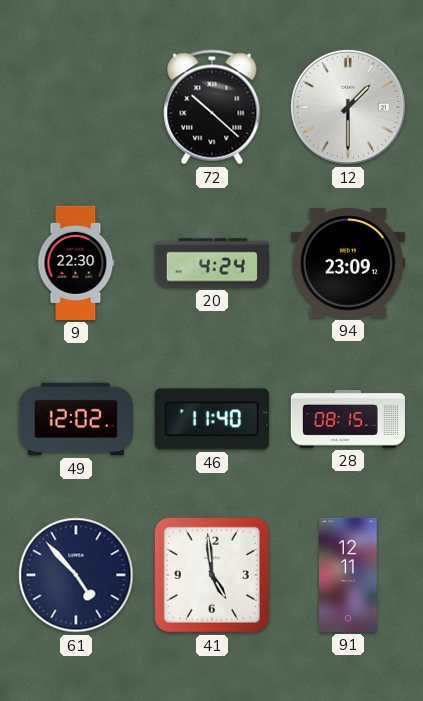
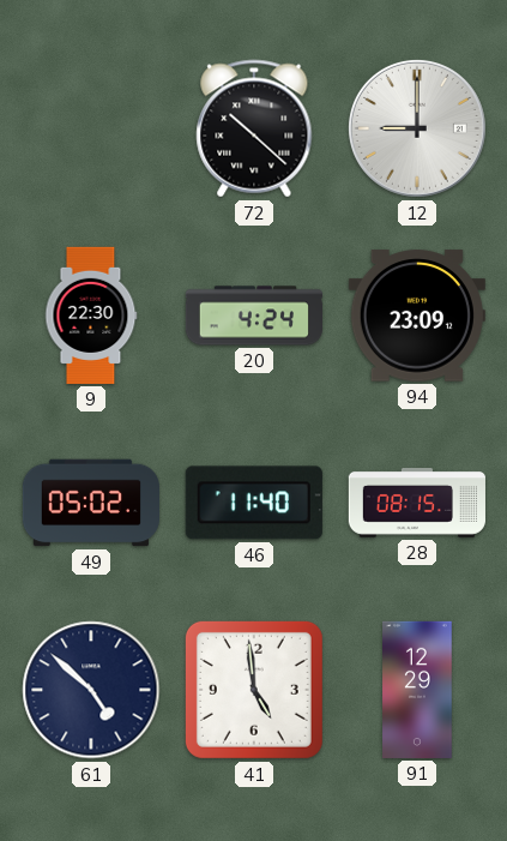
12: 1:30 -> 9:00 (417, 128)
49: 12:02 -> 05:02 (90, 503)
61: 4:53 -> 4:52 (91, 690)
91: 12:11 -> 12:29 (417, 690)
